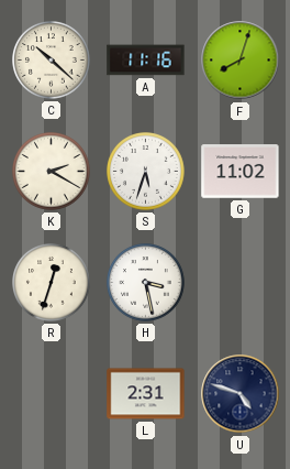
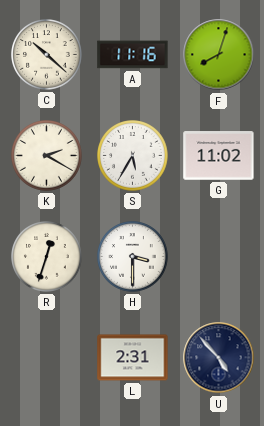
S: 5:33 -> 5:35 (133, 156)
H: 3:28 -> 3:30 (133, 257)
U: 4:48 -> 4:53 (219, 358)
